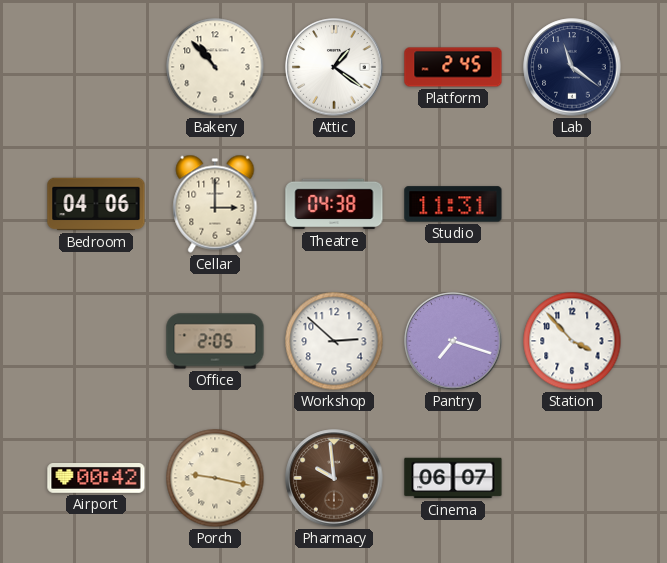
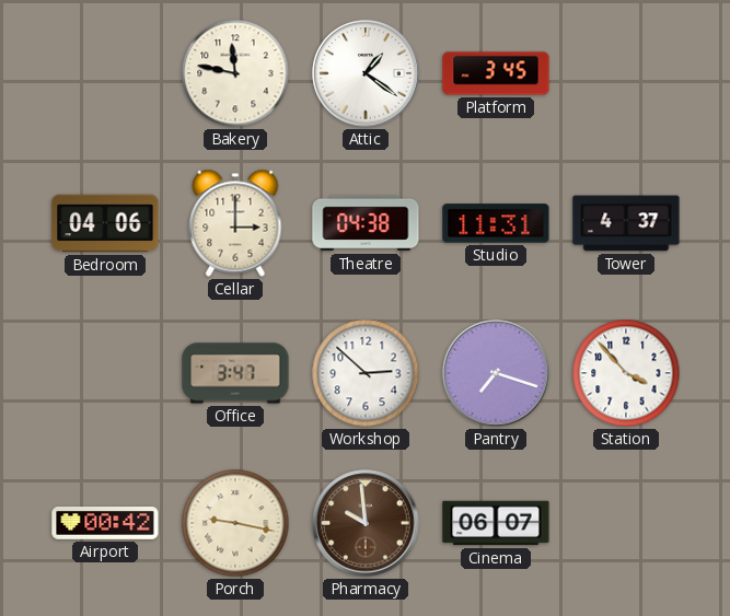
Bakery: 10:53 -> 11:47 (235, 73)
Platform: 2:45 -> 3:45 (496, 73)
Lab: 11:21 -> none (572, 67)
Tower: none -> 4:37 (626, 223)
Office: 2:05 -> 3:47 (235, 373)
